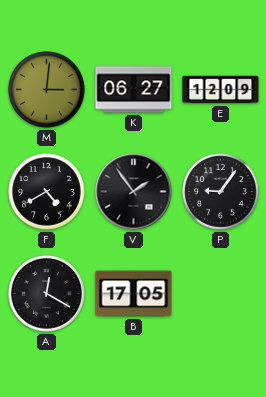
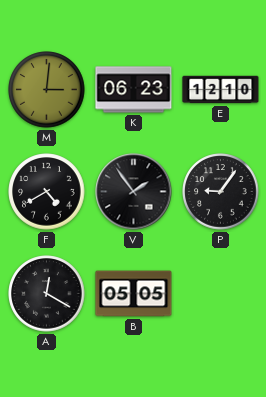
K: 06:27 -> 06:23 (134, 90)
E: 12:09 -> 12:10 (221, 90)
B: 17:05 -> 05:05 (134, 294)
